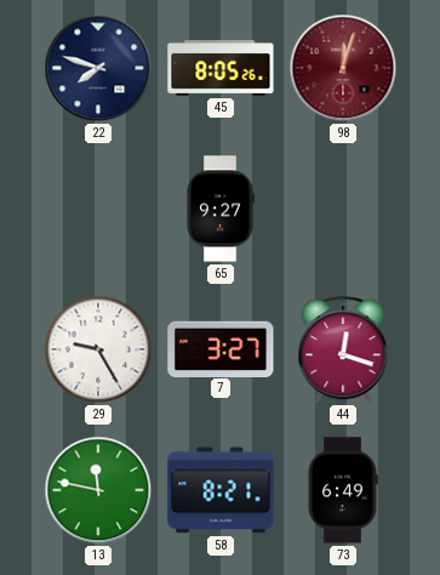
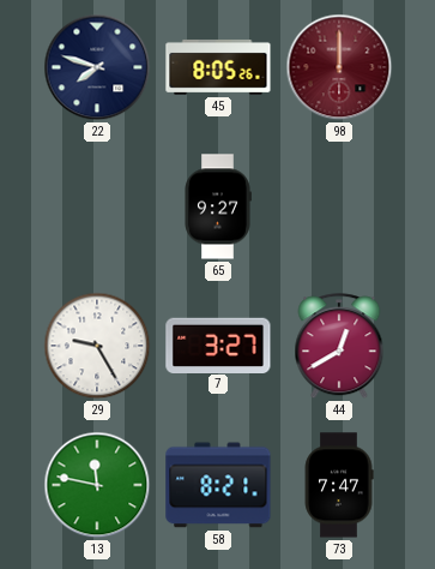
98: 12:03 -> 12:00 (339, 67)
44: 12:18 -> 12:40 (339, 347)
73: 6:49 -> 7:47 (339, 485)
